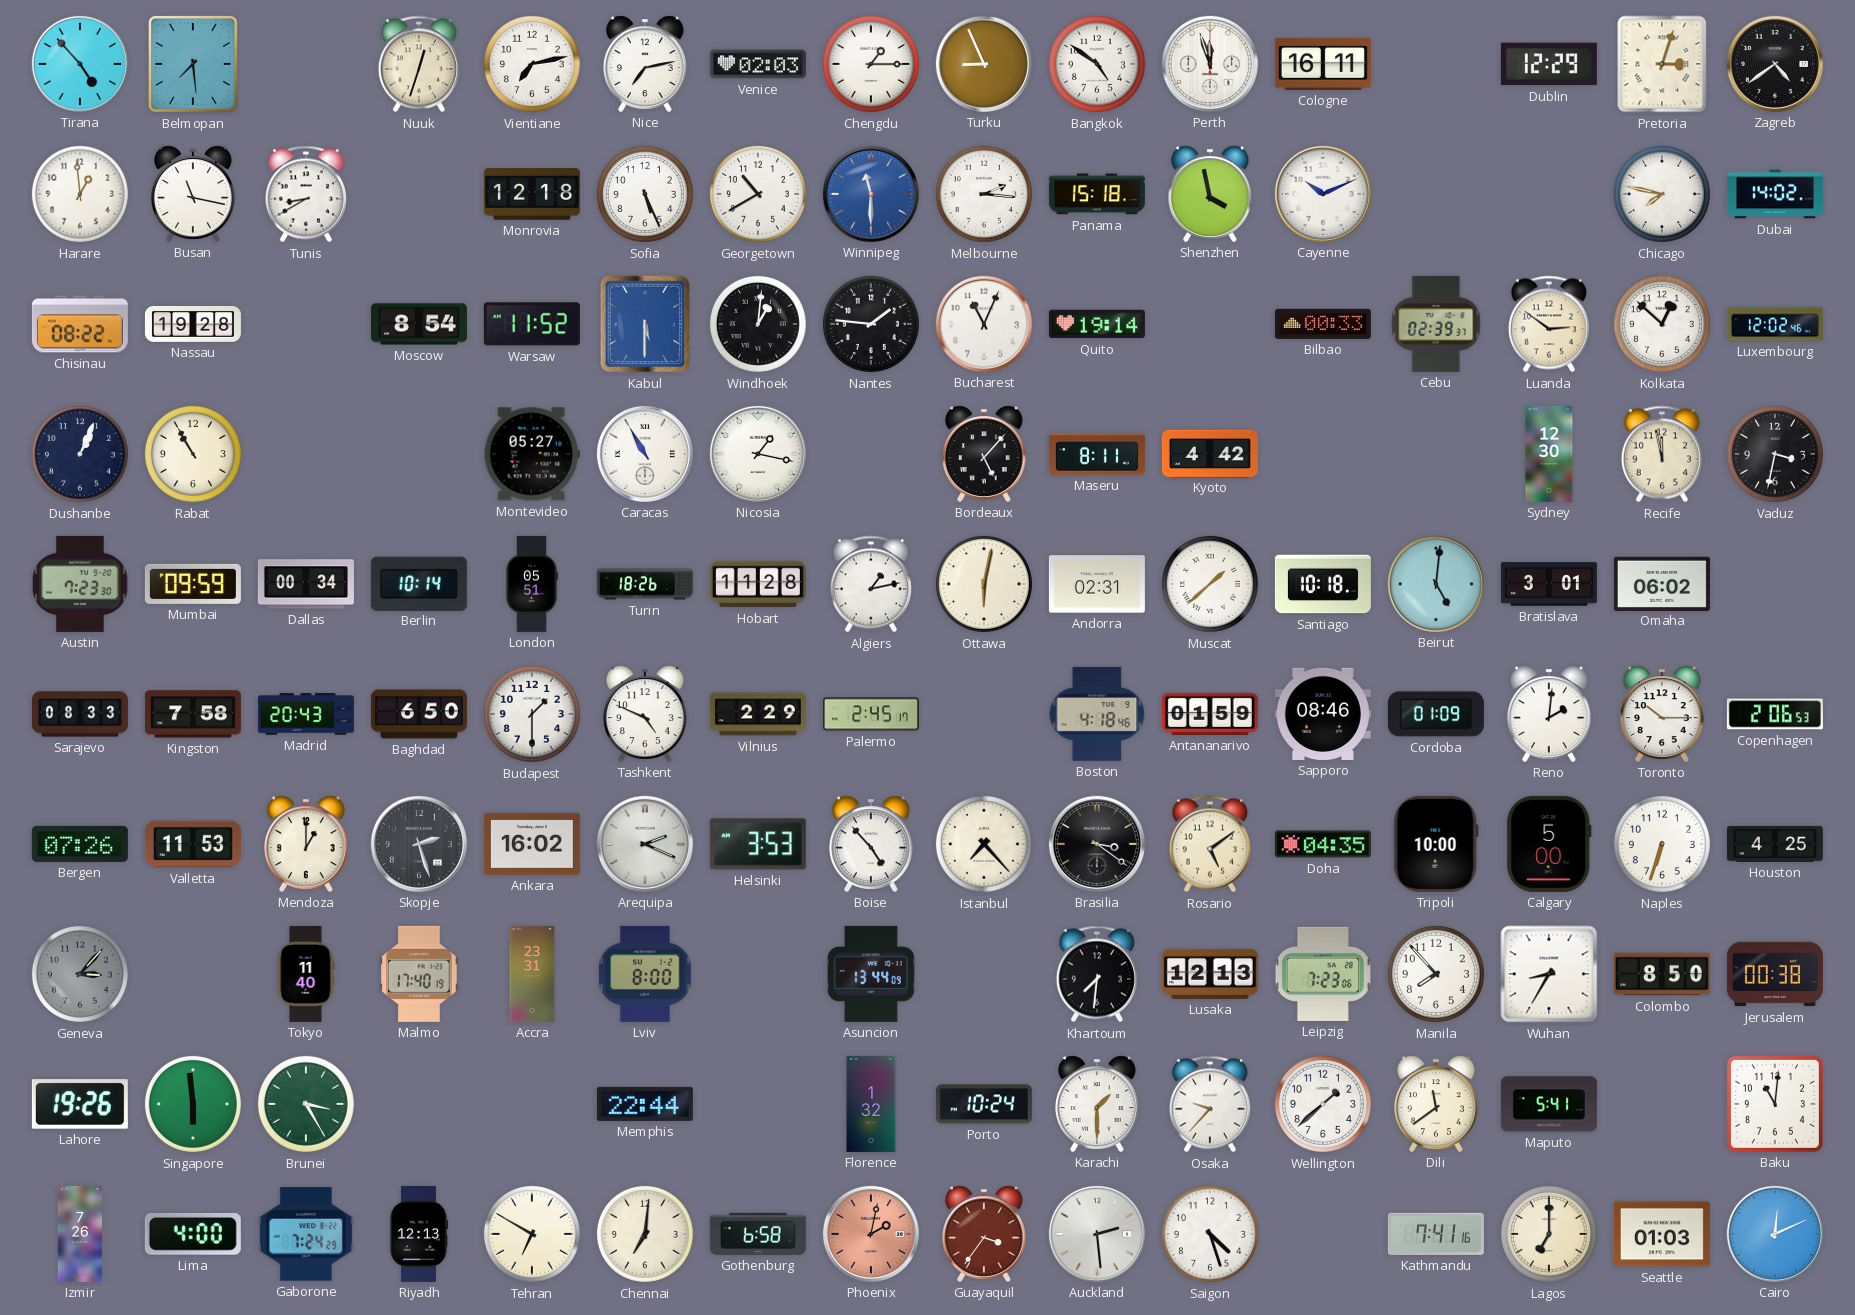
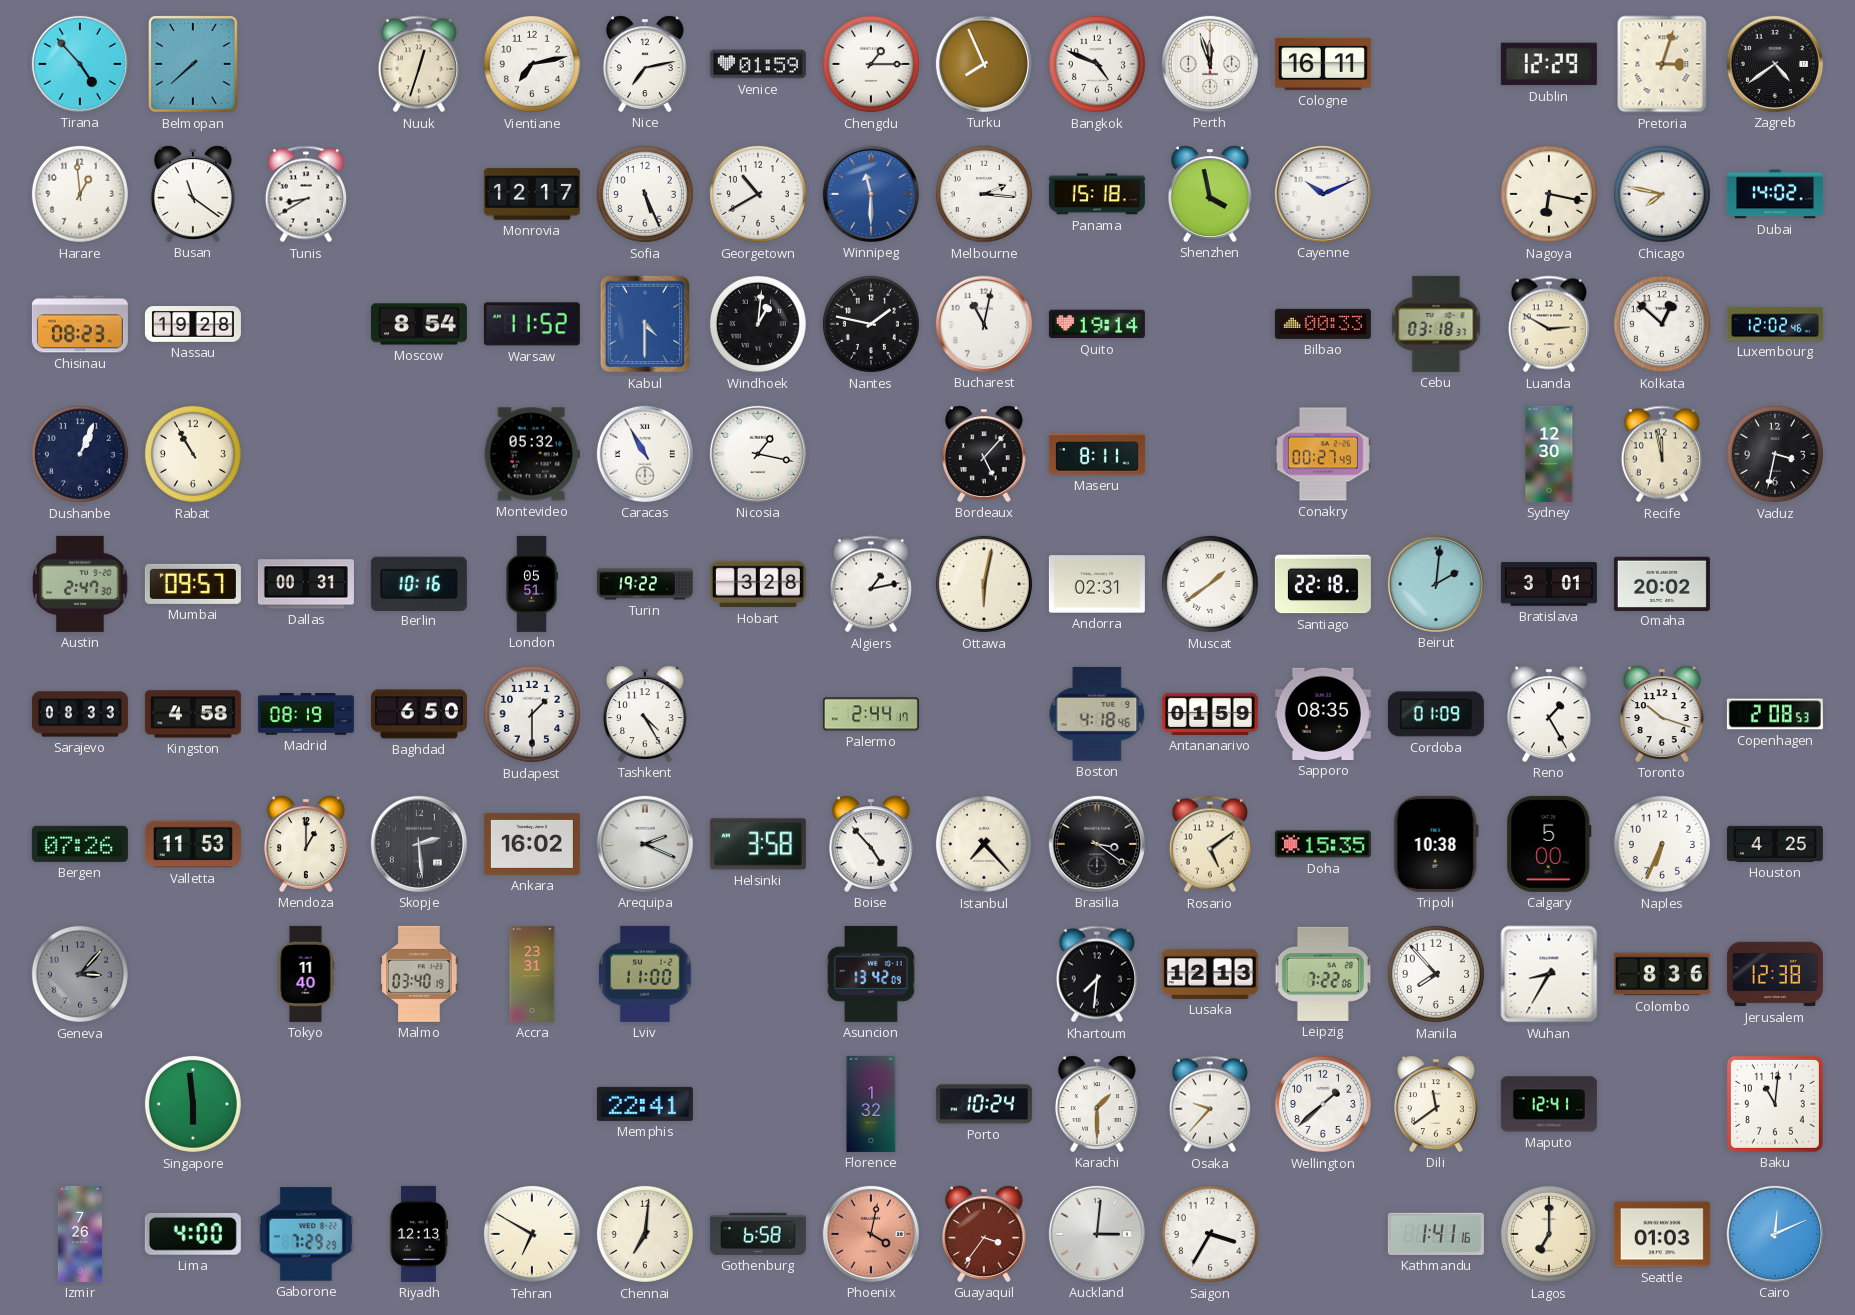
Belmopan: 7:29 -> 7:38 (193, 64)
Venice: 02:03 -> 01:59 (758, 64)
Turku: 8:56 -> 7:56 (984, 64)
Bangkok: 4:51 -> 4:49 (1097, 64)
Busan: 11:17 -> 11:21 (193, 194)
Monrovia: 12:18 -> 12:17 (532, 194)
Nagoya: none -> 6:17 (1549, 194)
Chisinau: 08:22 -> 08:23 (80, 324)
Kabul: 5:30 -> 4:30 (645, 324)
Nantes: 1:46 -> 1:47 (871, 324)
Bucharest: 11:04 -> 11:02 (984, 324)
Cebu: 02:39 -> 03:18 (1436, 324)
Luanda: 2:51 -> 2:50 (1549, 324)
Montevideo: 05:27 -> 05:32 (532, 454)
Kyoto: 4:42 -> none (1210, 453)
Conakry: none -> 00:27 (1323, 454)
Austin: 7:23 -> 2:47 (80, 584)
Mumbai: 09:59 -> 09:57 (193, 584)
Dallas: 00:34 -> 00:31 (306, 584)
Berlin: 10:14 -> 10:16 (419, 583)
Turin: 18:26 -> 19:22 (645, 584)
Hobart: 11:28 -> 3:28 (758, 584)
Muscat: 1:38 -> 1:39 (1210, 584)
Santiago: 10:18 -> 22:18 (1323, 584)
Beirut: 5:01 -> 2:01 (1436, 584)
Omaha: 06:02 -> 20:02 (1662, 583)
Kingston: 7:58 -> 4:58 (193, 714)
Madrid: 20:43 -> 08:19 (306, 714)
Tashkent: 4:49 -> 4:25 (645, 714)
Vilnius: 2:29 -> none (758, 714)
Palermo: 2:45 -> 2:44 (871, 714)
Sapporo: 08:46 -> 08:35 (1323, 714)
Reno: 2:01 -> 1:25 (1549, 714)
Toronto: 10:15 -> 10:18 (1662, 714)
Copenhagen: 2:06 -> 2:08 (1775, 714)
Skopje: 2:27 -> 2:29 (419, 844)
Helsinki: 3:53 -> 3:58 (758, 844)
Doha: 04:35 -> 15:35 (1323, 844)
Tripoli: 10:00 -> 10:38 (1436, 844)
Naples: 6:33 -> 6:34 (1662, 844)
Malmo: 17:40 -> 03:40 (419, 974)
Lviv: 8:00 -> 11:00 (646, 974)
Asuncion: 13:44 -> 13:42 (871, 974)
Leipzig: 7:23 -> 7:22 (1323, 974)
Colombo: 8:50 -> 8:36 (1662, 974)
Jerusalem: 00:38 -> 12:38 (1775, 974)
Lahore: 19:26 -> none (80, 1104)
Brunei: 3:25 -> none (306, 1104)
Memphis: 22:44 -> 22:41 (645, 1104)
Maputo: 5:41 -> 12:41 (1549, 1104)
Gaborone: 7:24 -> 7:29 (306, 1234)
Phoenix: 2:02 -> 4:02 (871, 1234)
Auckland: 2:29 -> 3:01 (1097, 1234)
Saigon: 4:27 -> 3:35 (1210, 1234)
Kathmandu: 7:41 -> 1:41 (1436, 1234)
